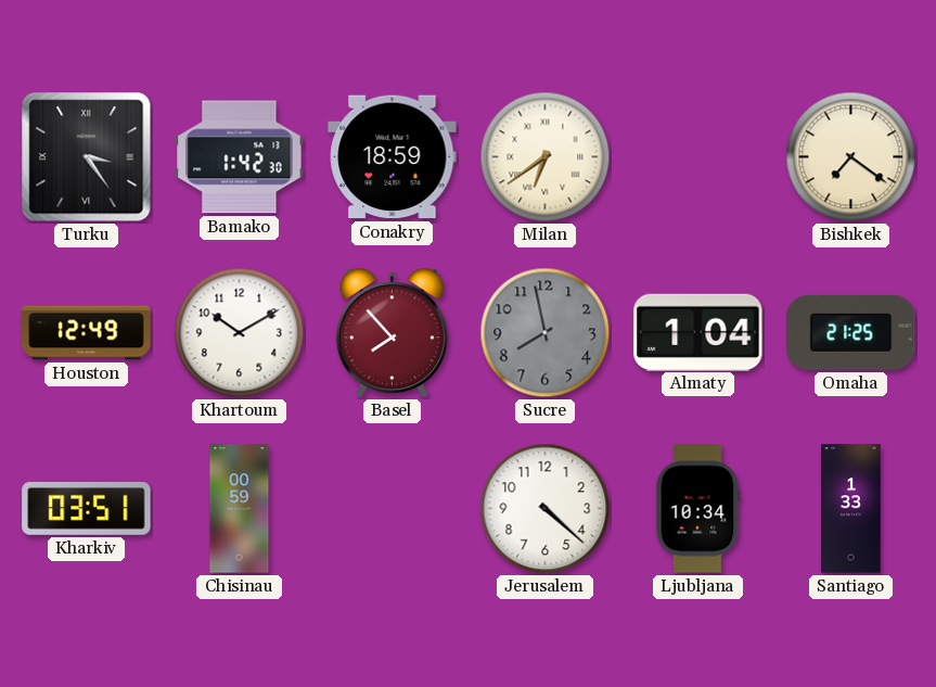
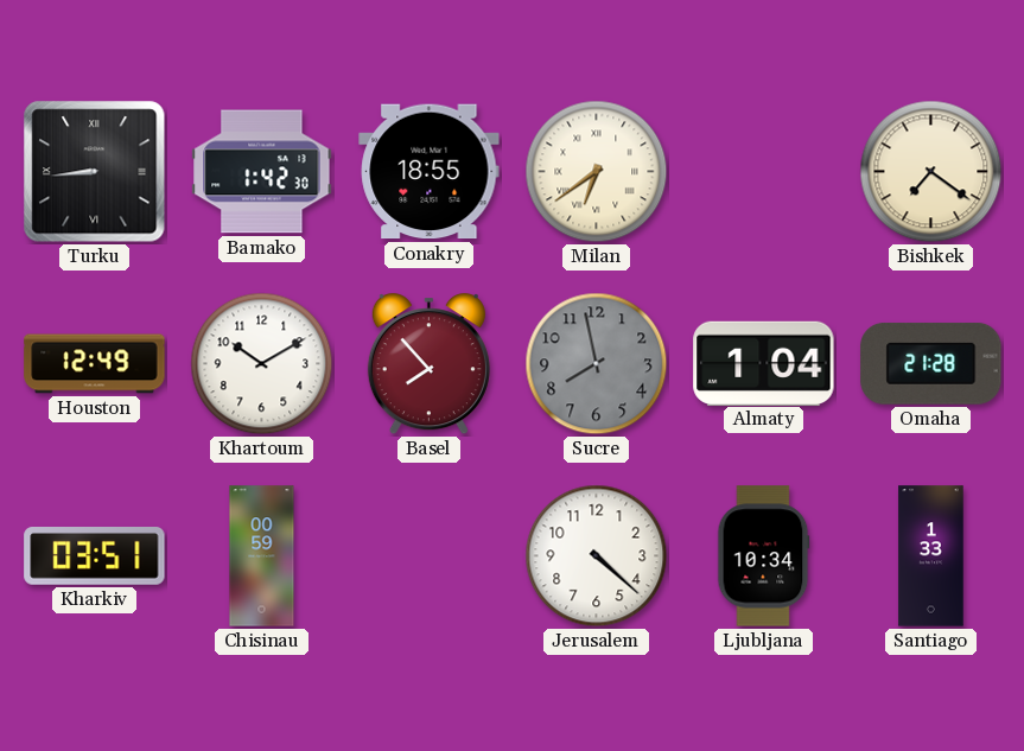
Turku: 3:24 -> 8:44 (95, 172)
Conakry: 18:59 -> 18:55 (430, 172)
Omaha: 21:25 -> 21:28 (931, 363)
